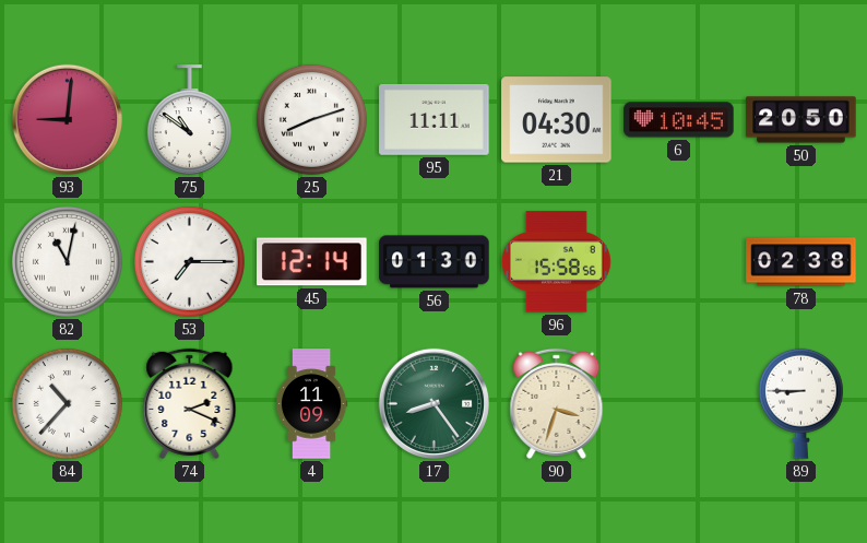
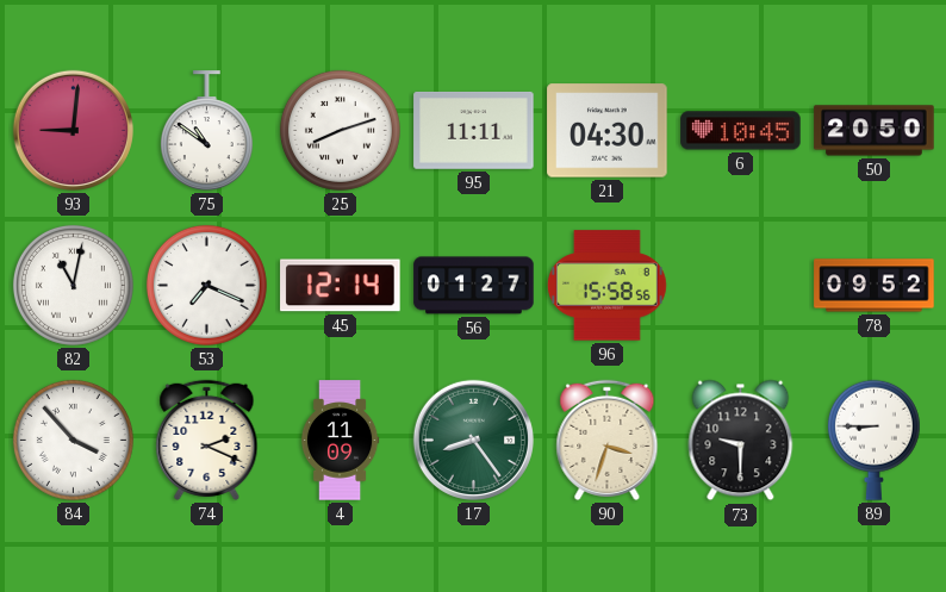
53: 7:15 -> 7:19 (206, 285)
56: 01:30 -> 01:27 (474, 286)
78: 02:38 -> 09:52 (875, 286)
84: 10:37 -> 3:53 (73, 440)
73: none -> 9:30 (741, 441)
